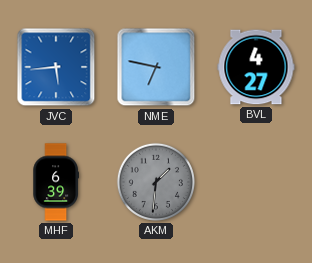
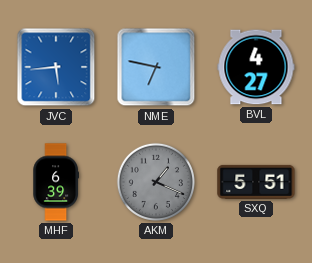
AKM: 1:31 -> 1:19 (156, 182)
SXQ: none -> 5:51 (256, 182)
